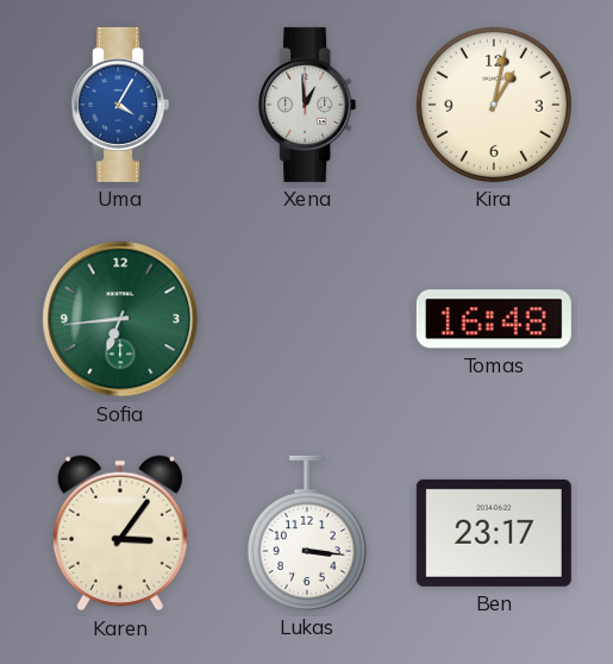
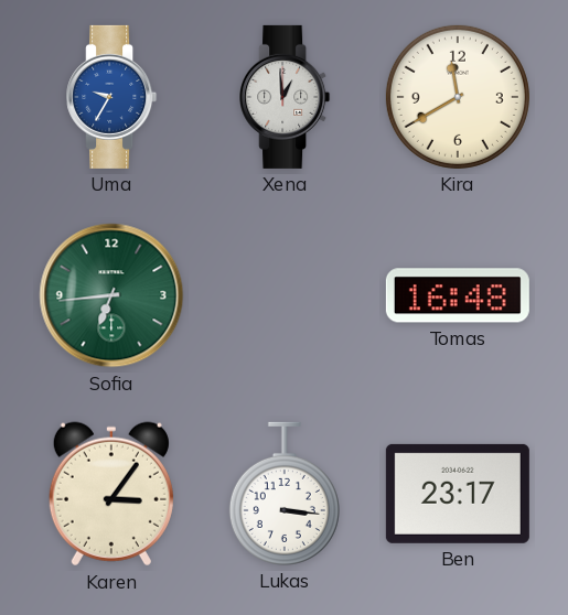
Uma: 4:05 -> 9:35 (111, 97)
Kira: 1:02 -> 11:40 (458, 97)
